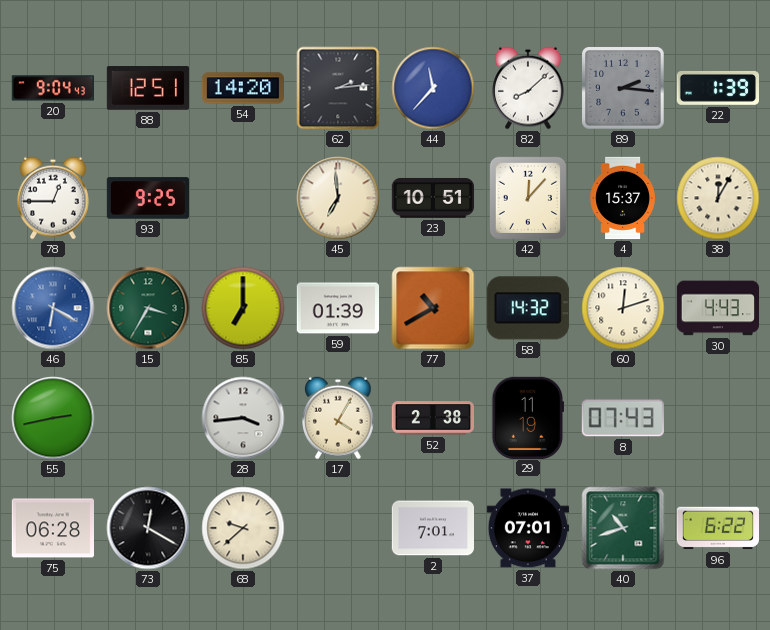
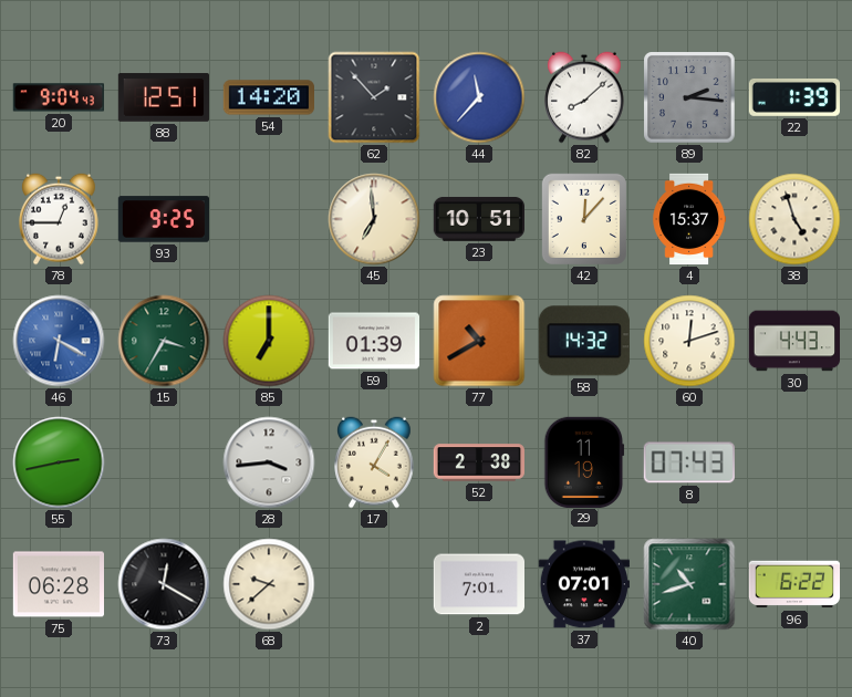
62: 2:14 -> 1:53 (374, 97)
38: 12:05 -> 4:57 (794, 219)
